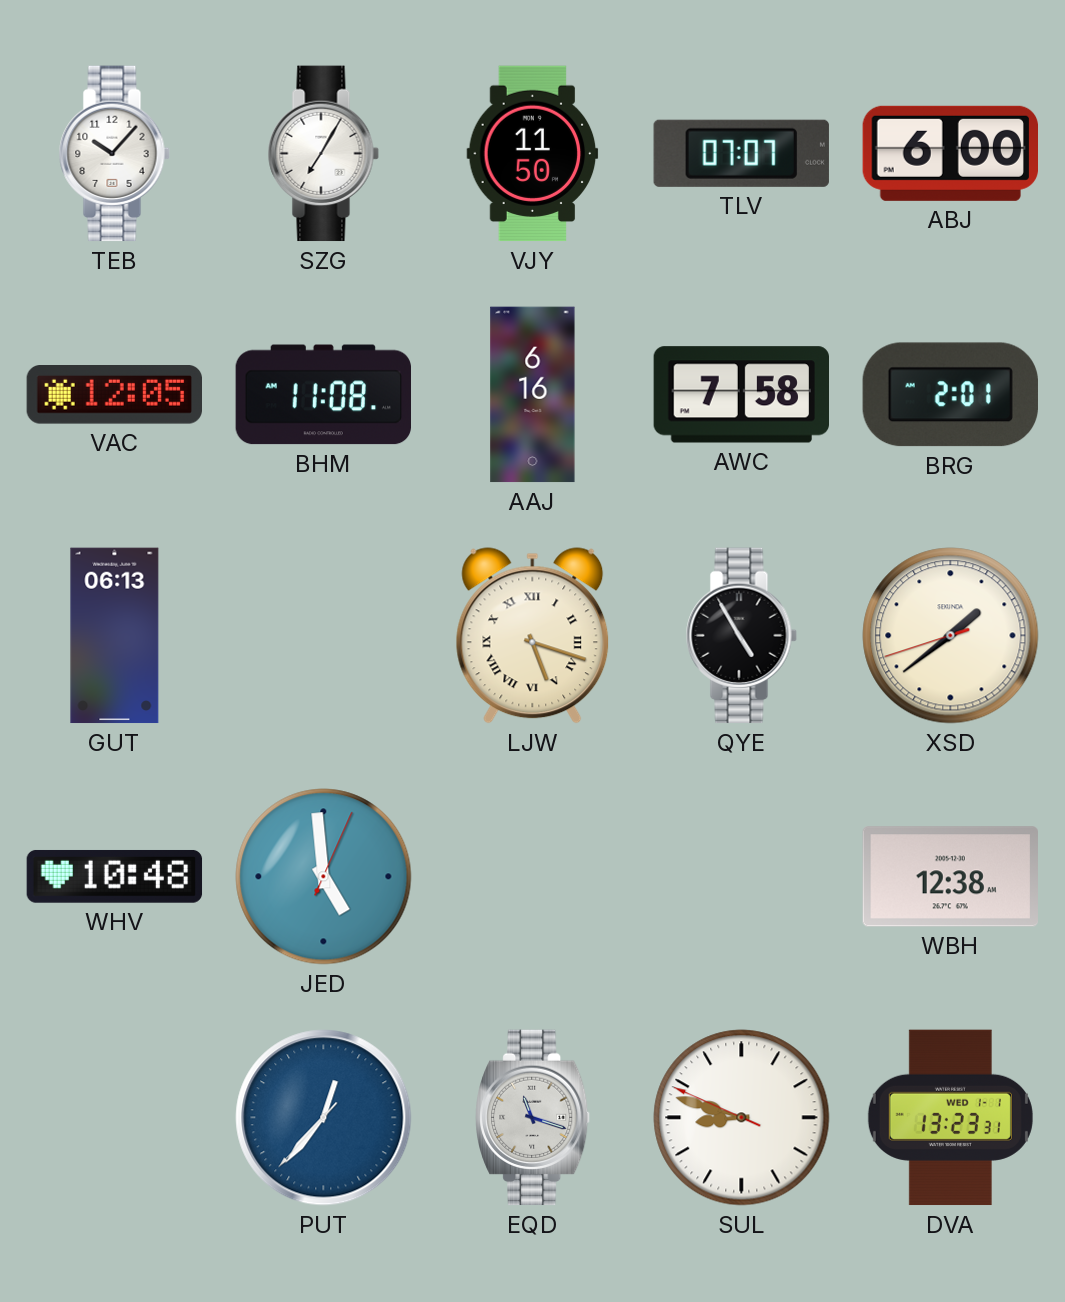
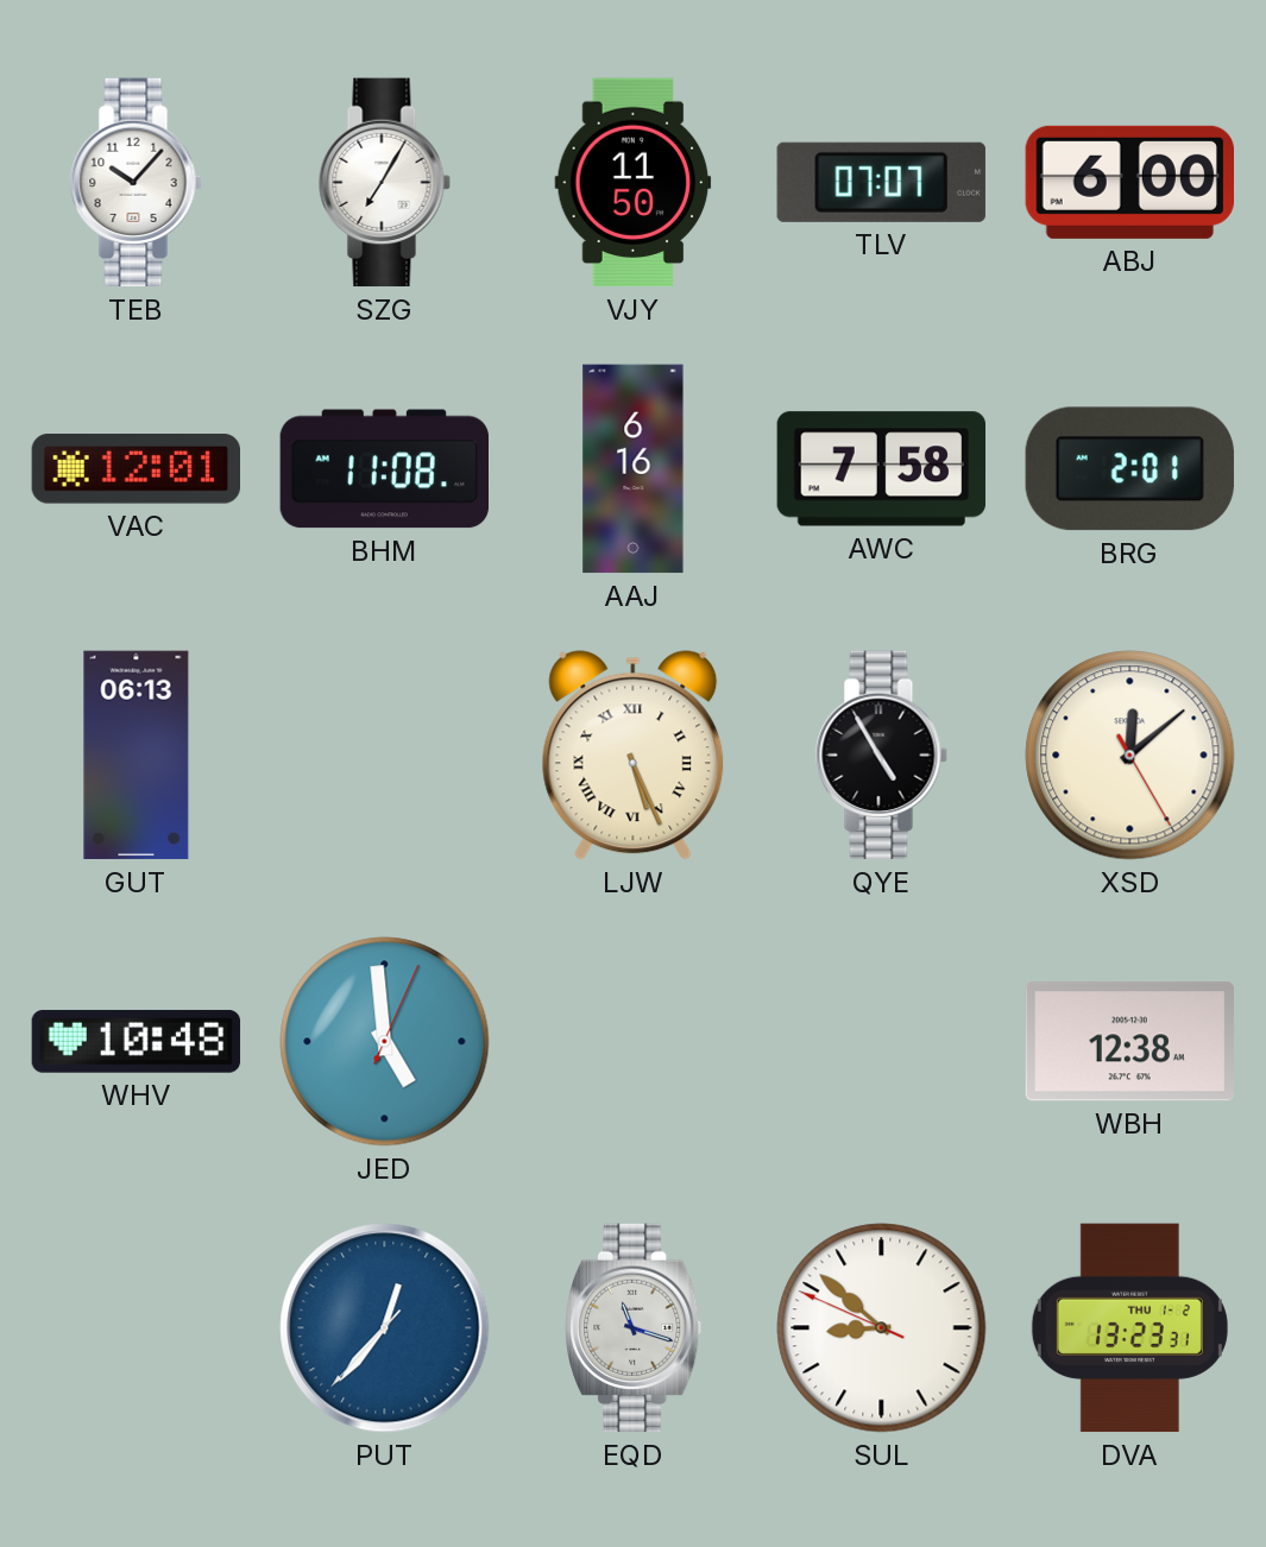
VAC: 12:05 -> 12:01 (136, 469)
LJW: 5:18 -> 5:26 (634, 756)
XSD: 1:38 -> 12:08 (1130, 756)
SUL: 8:47 -> 8:51 (882, 1328)
DVA date: WED 1-1 -> THU 1-2 (1129, 1328)
